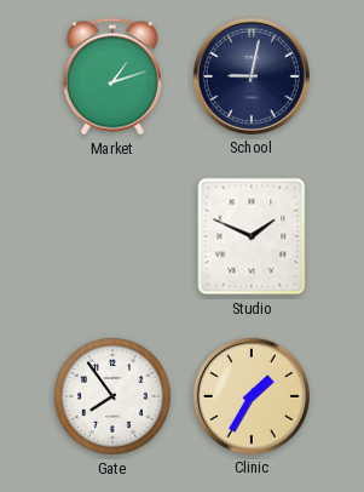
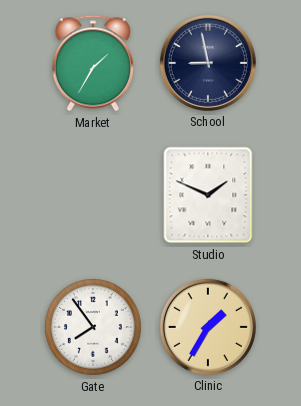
Market: 1:12 -> 1:35 (93, 63)
School: 9:02 -> 8:58 (208, 63)
